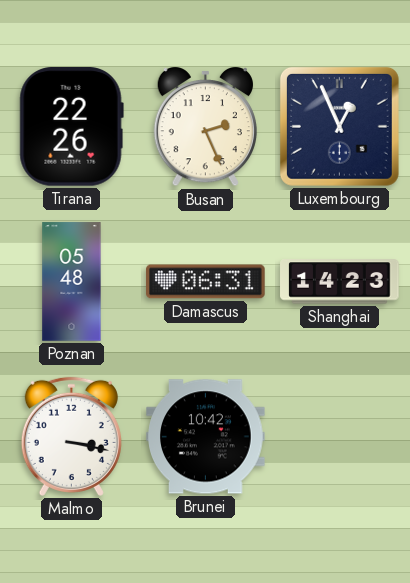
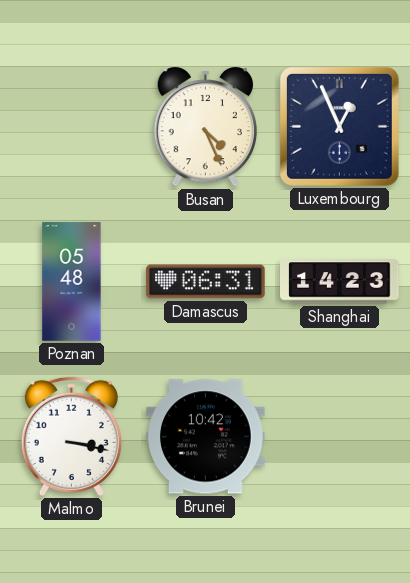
Tirana: 22:26 -> none (71, 127)
Busan: 2:26 -> 4:26 (205, 128)
